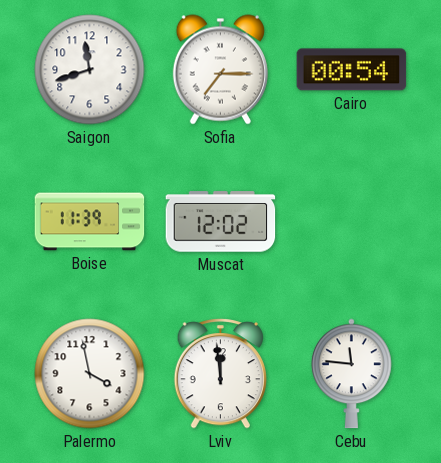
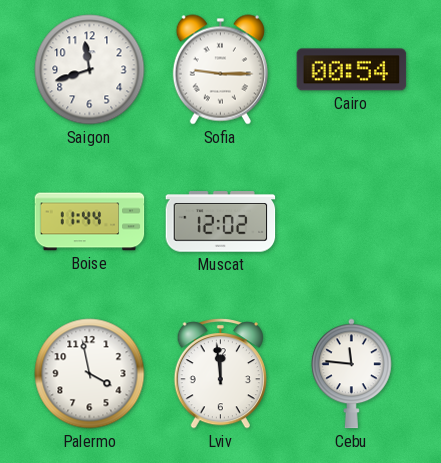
Sofia: 7:15 -> 9:15 (220, 70)
Boise: 11:39 -> 11:44 (90, 222)
